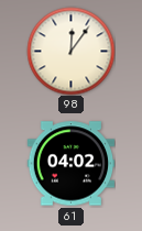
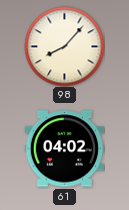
98: 12:06 -> 8:07 (64, 46)
